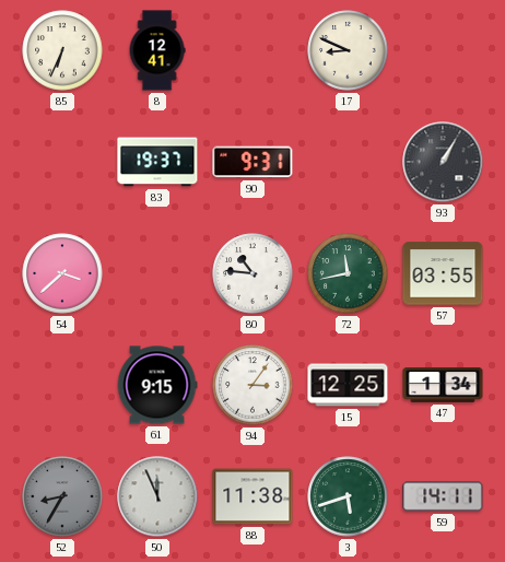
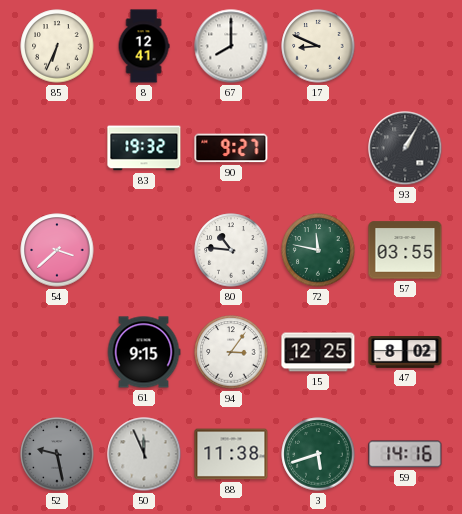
67: none -> 8:00 (231, 46)
83: 19:37 -> 19:32 (144, 148)
90: 9:31 -> 9:27 (231, 148)
72: 11:43 -> 11:47 (318, 250)
47: 1:34 -> 8:02 (405, 353)
52: 8:35 -> 9:28 (57, 454)
59: 14:11 -> 14:16 (405, 454)
